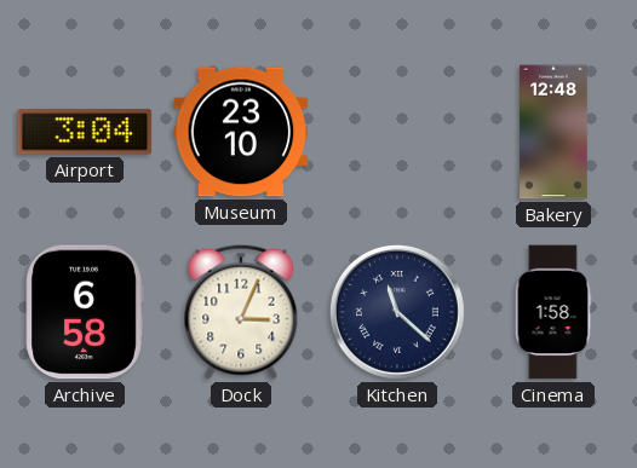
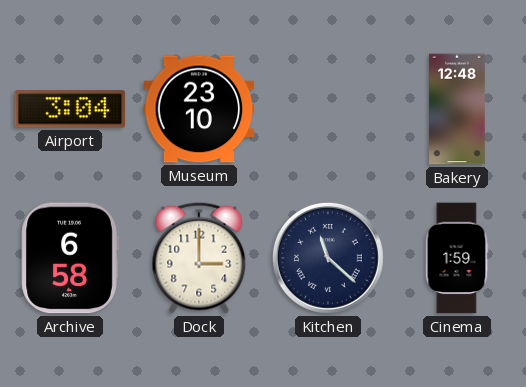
Dock: 3:04 -> 3:00 (199, 258)
Cinema: 1:58 -> 1:59 (457, 258)
